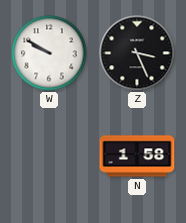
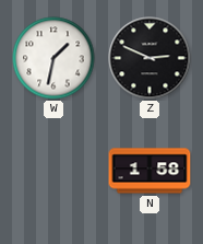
W: 9:50 -> 1:32 (53, 58)
Z: 3:26 -> 2:49 (150, 58)
